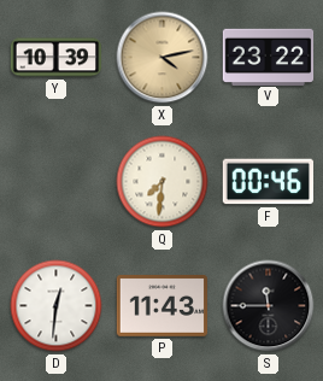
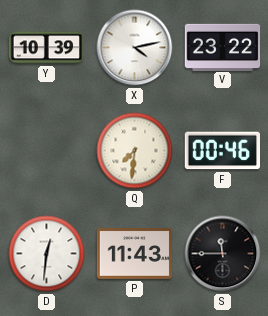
X dial: champagne -> white (135, 48)
